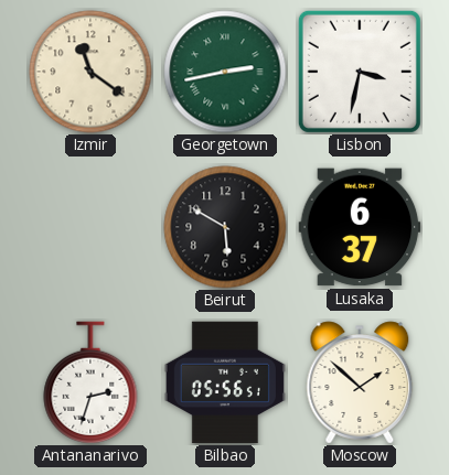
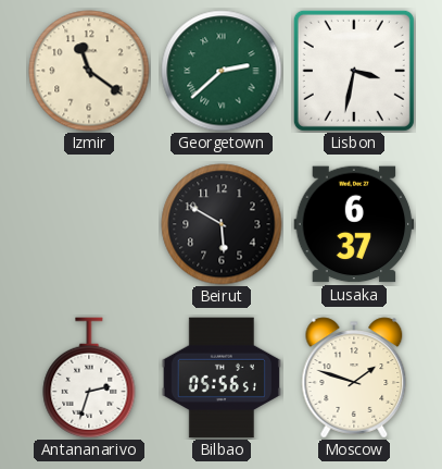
Georgetown: 2:43 -> 2:38 (222, 71)
Moscow: 1:52 -> 1:48 (354, 378)
